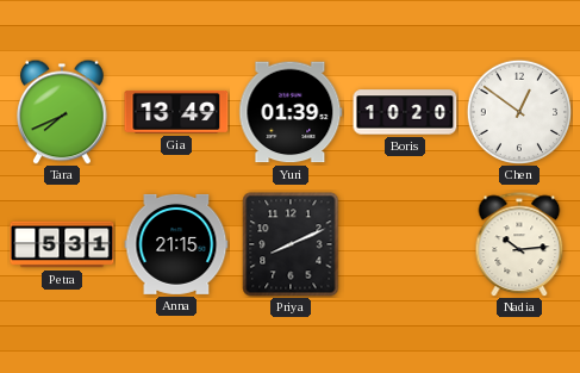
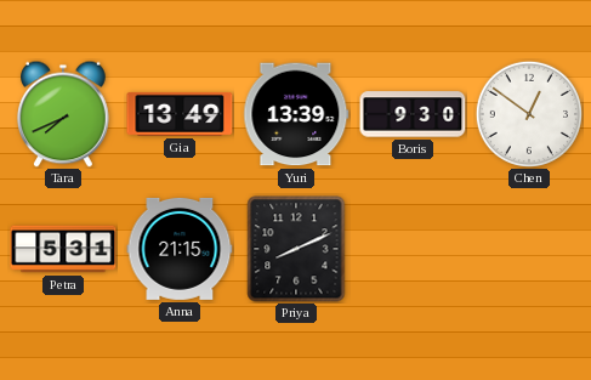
Yuri: 01:39 -> 13:39 (296, 114)
Boris: 10:20 -> 9:30 (413, 114)
Nadia: 10:14 -> none (519, 244)
